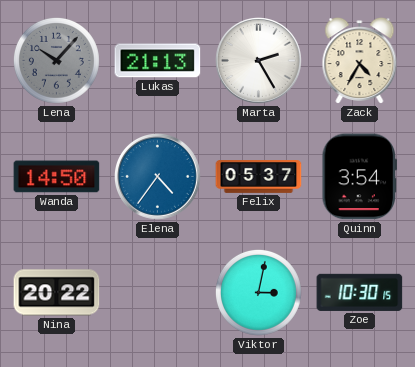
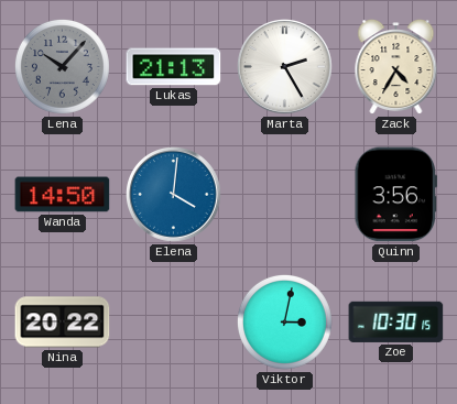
Elena: 4:36 -> 4:01 (174, 195)
Felix: 05:37 -> none (259, 177)
Quinn: 3:54 -> 3:56 (396, 195)
